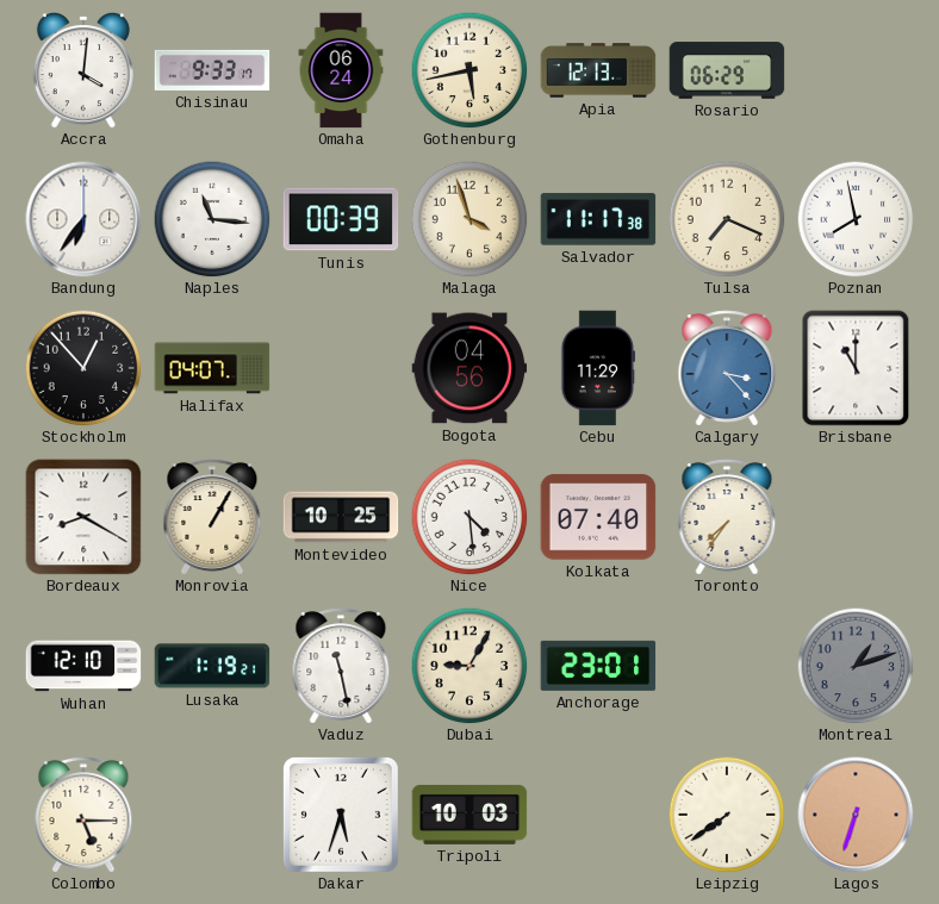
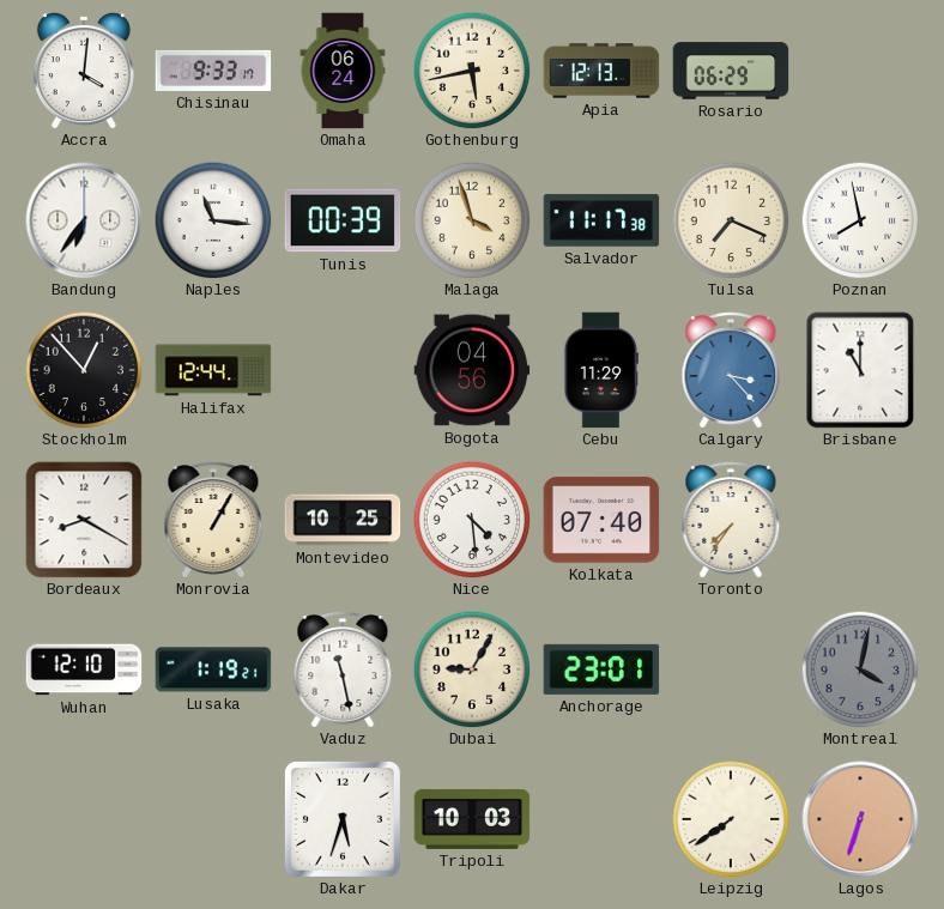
Halifax: 04:07 -> 12:44 (213, 370)
Montreal: 1:12 -> 4:02 (860, 669)
Colombo: 5:15 -> none (83, 815)
